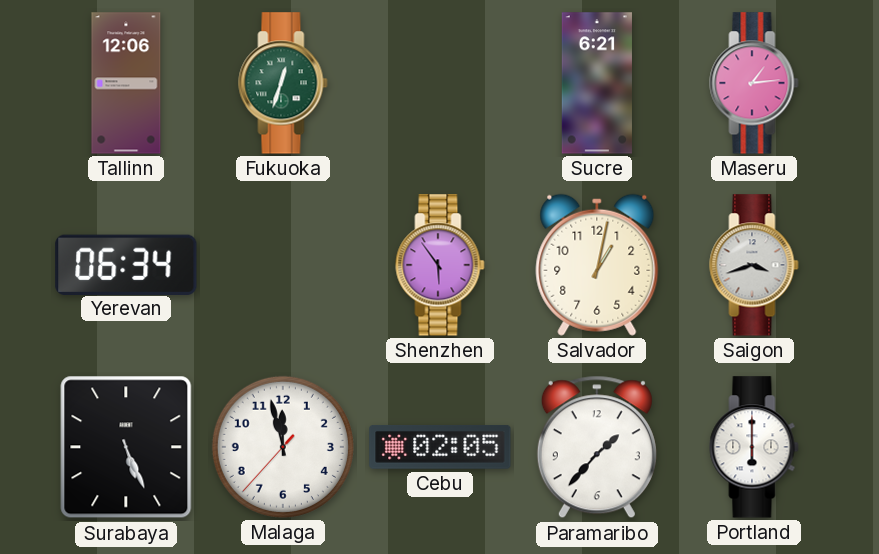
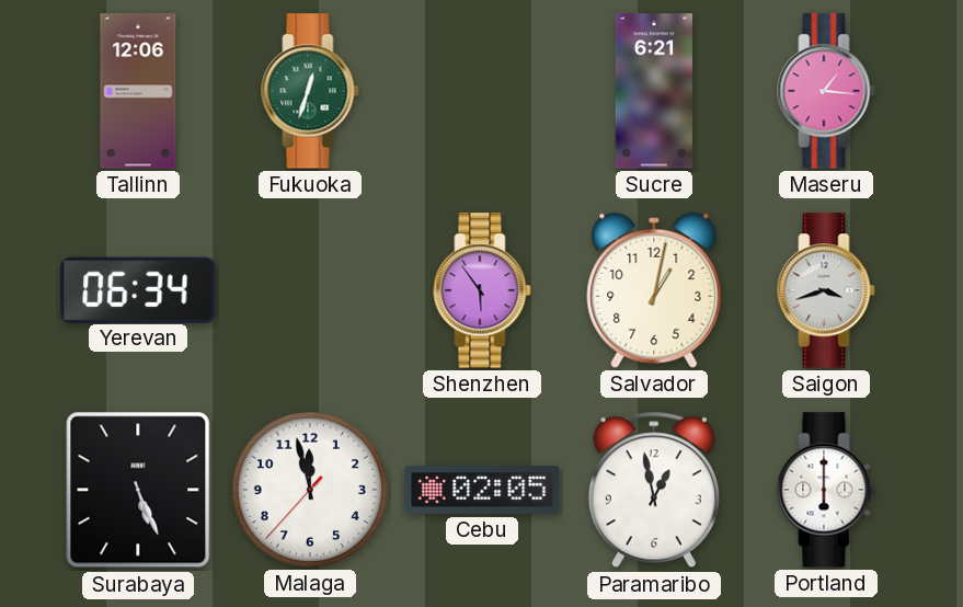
Maseru: 1:14 -> 1:16 (826, 91)
Paramaribo: 1:37 -> 12:58 (654, 490)
